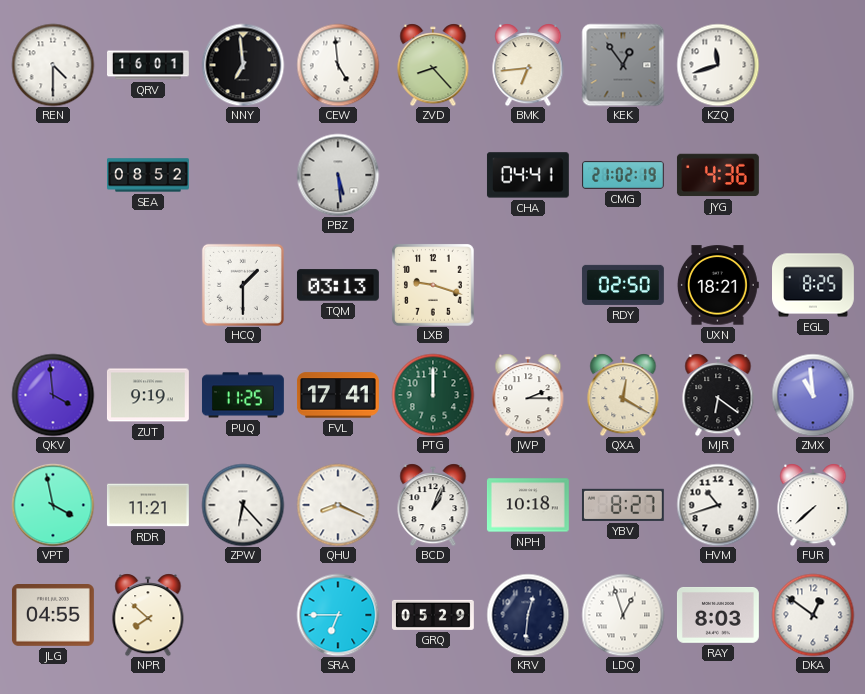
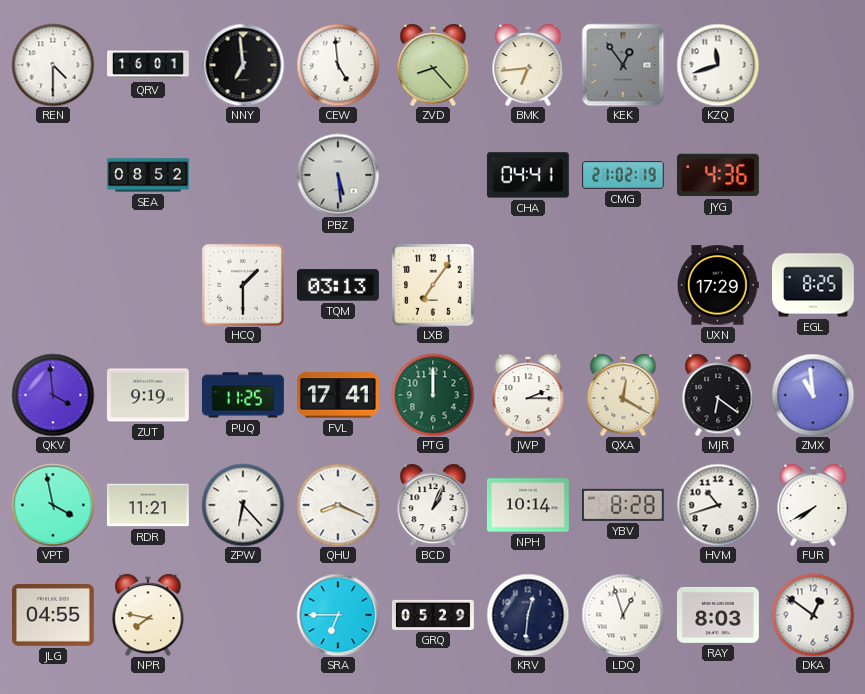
LXB: 9:18 -> 7:06 (433, 285)
RDY: 02:50 -> none (623, 285)
UXN: 18:21 -> 17:29 (718, 285)
NPH: 10:18 -> 10:14 (528, 505)
YBV: 8:27 -> 8:28 (623, 505)
FUR: 7:38 -> 7:40 (813, 505)
NPR: 7:52 -> 7:47 (148, 615)
